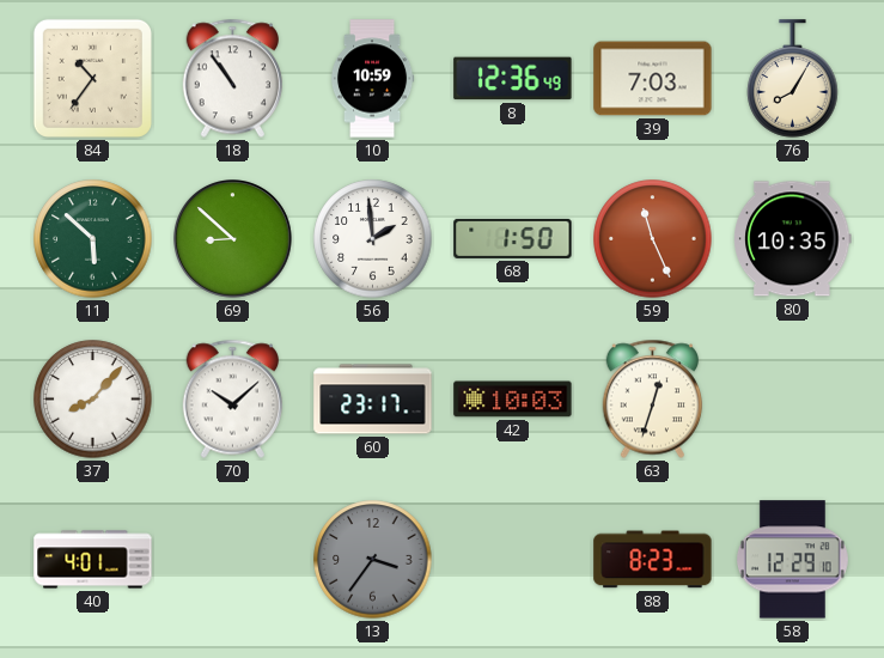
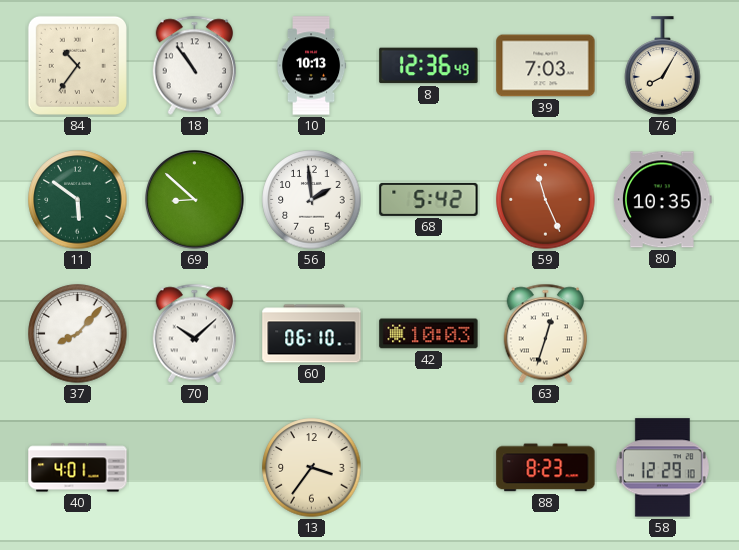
10: 10:59 -> 10:13 (311, 66)
11: 5:52 -> 5:51 (78, 200)
68: 1:50 -> 5:42 (429, 199)
60: 23:17 -> 06:10 (312, 334)
13 dial: grey -> cream (312, 468)
